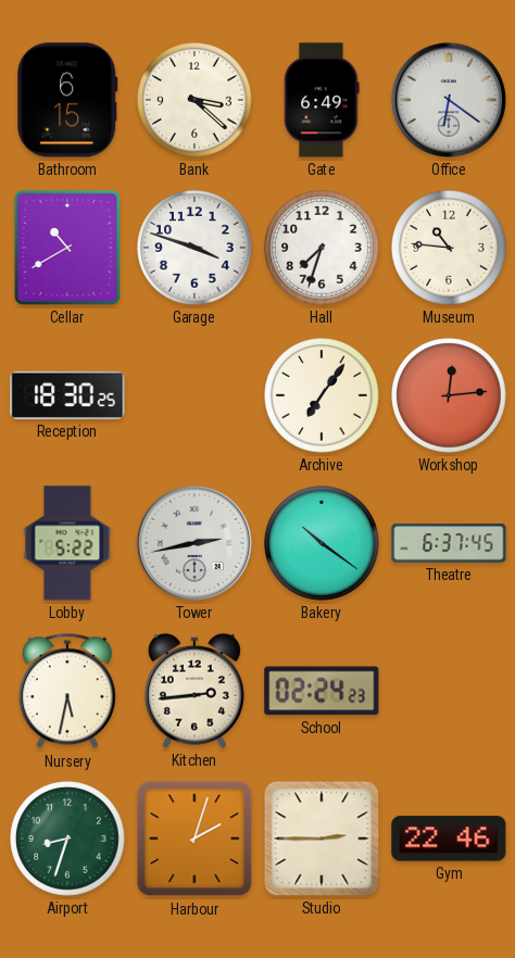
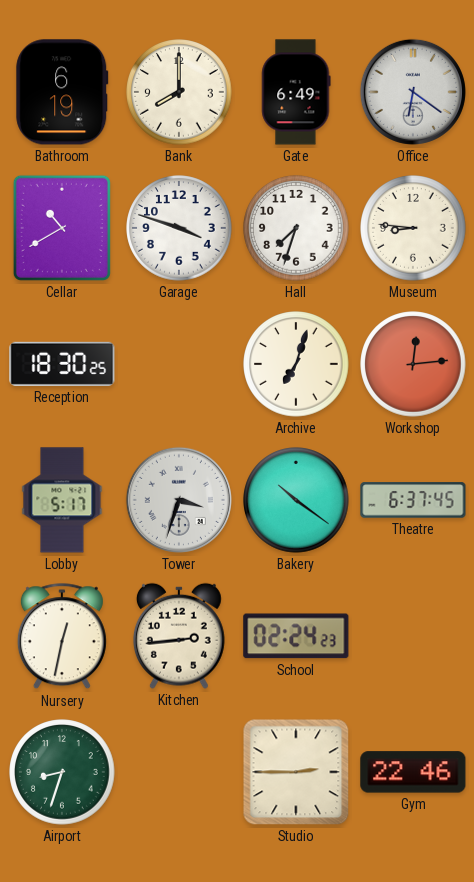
Bathroom: 6:15 -> 6:19 (62, 92)
Bank: 3:22 -> 8:00 (179, 92)
Museum: 10:46 -> 8:46 (413, 228)
Archive: 7:06 -> 7:03 (296, 364)
Lobby: 5:22 -> 5:17 (62, 500)
Tower: 2:43 -> 3:33 (179, 500)
Nursery: 5:32 -> 12:32 (62, 637)
Harbour: 2:03 -> none (194, 839)
